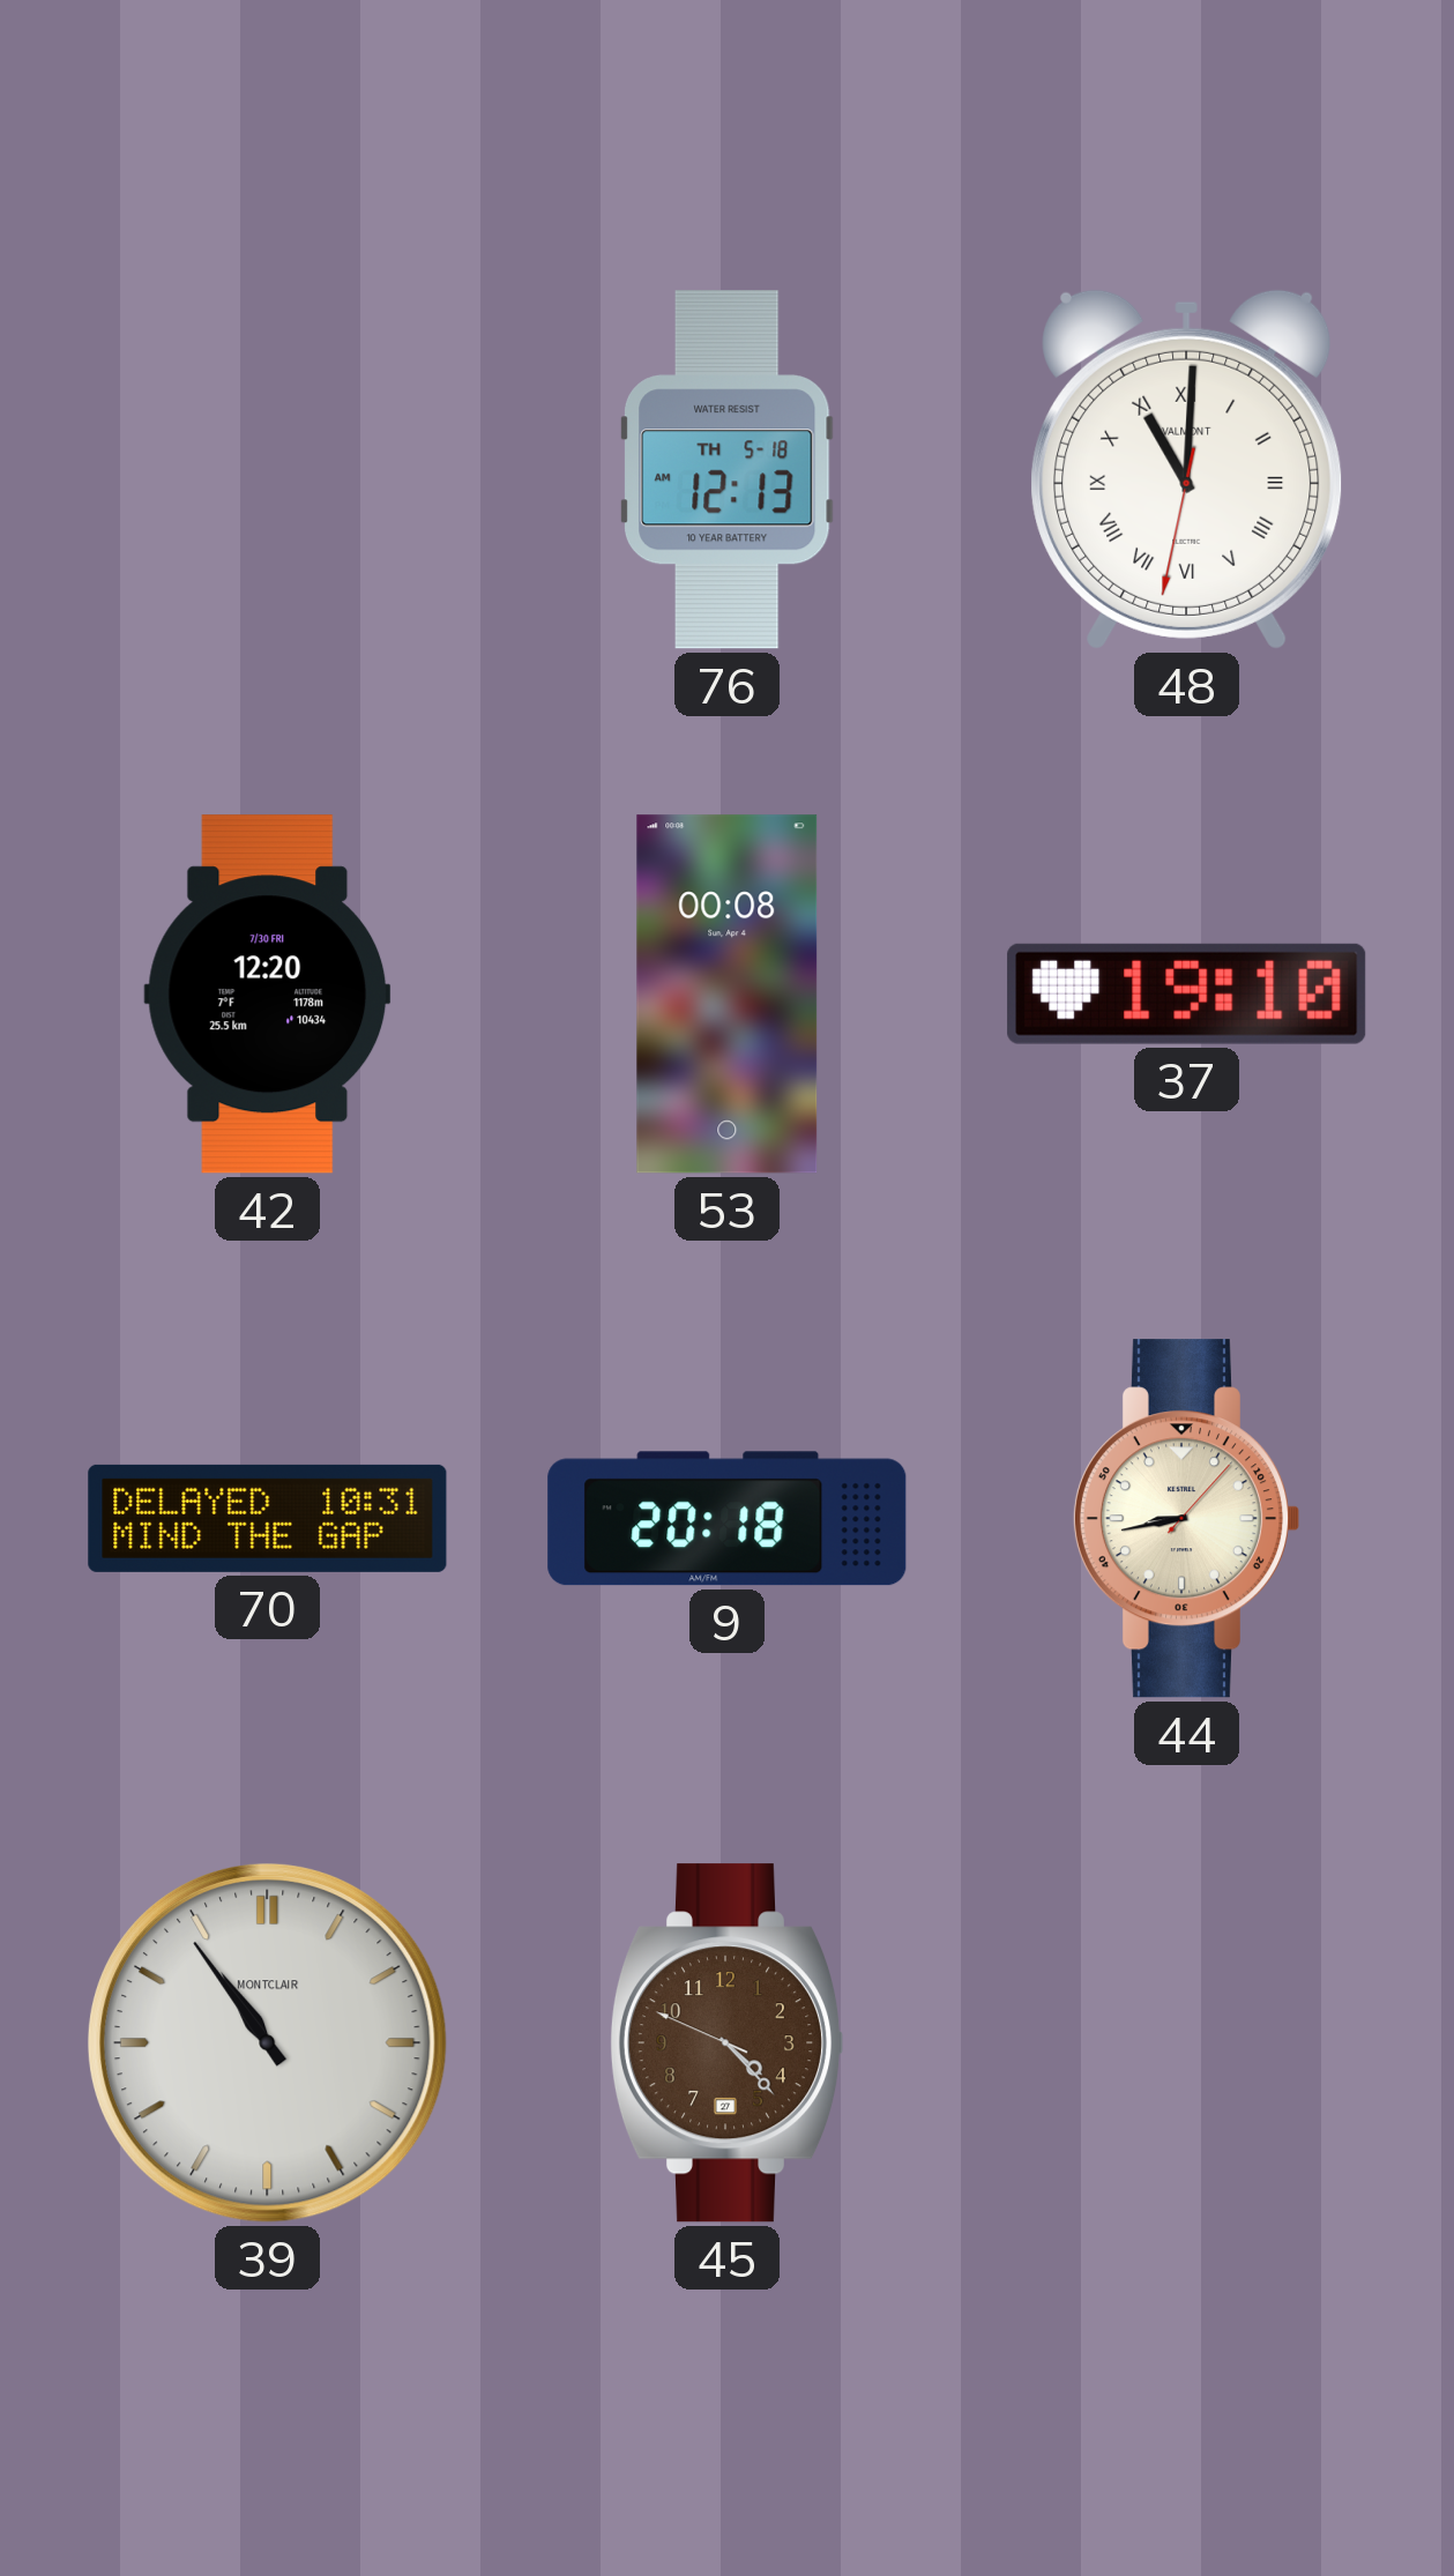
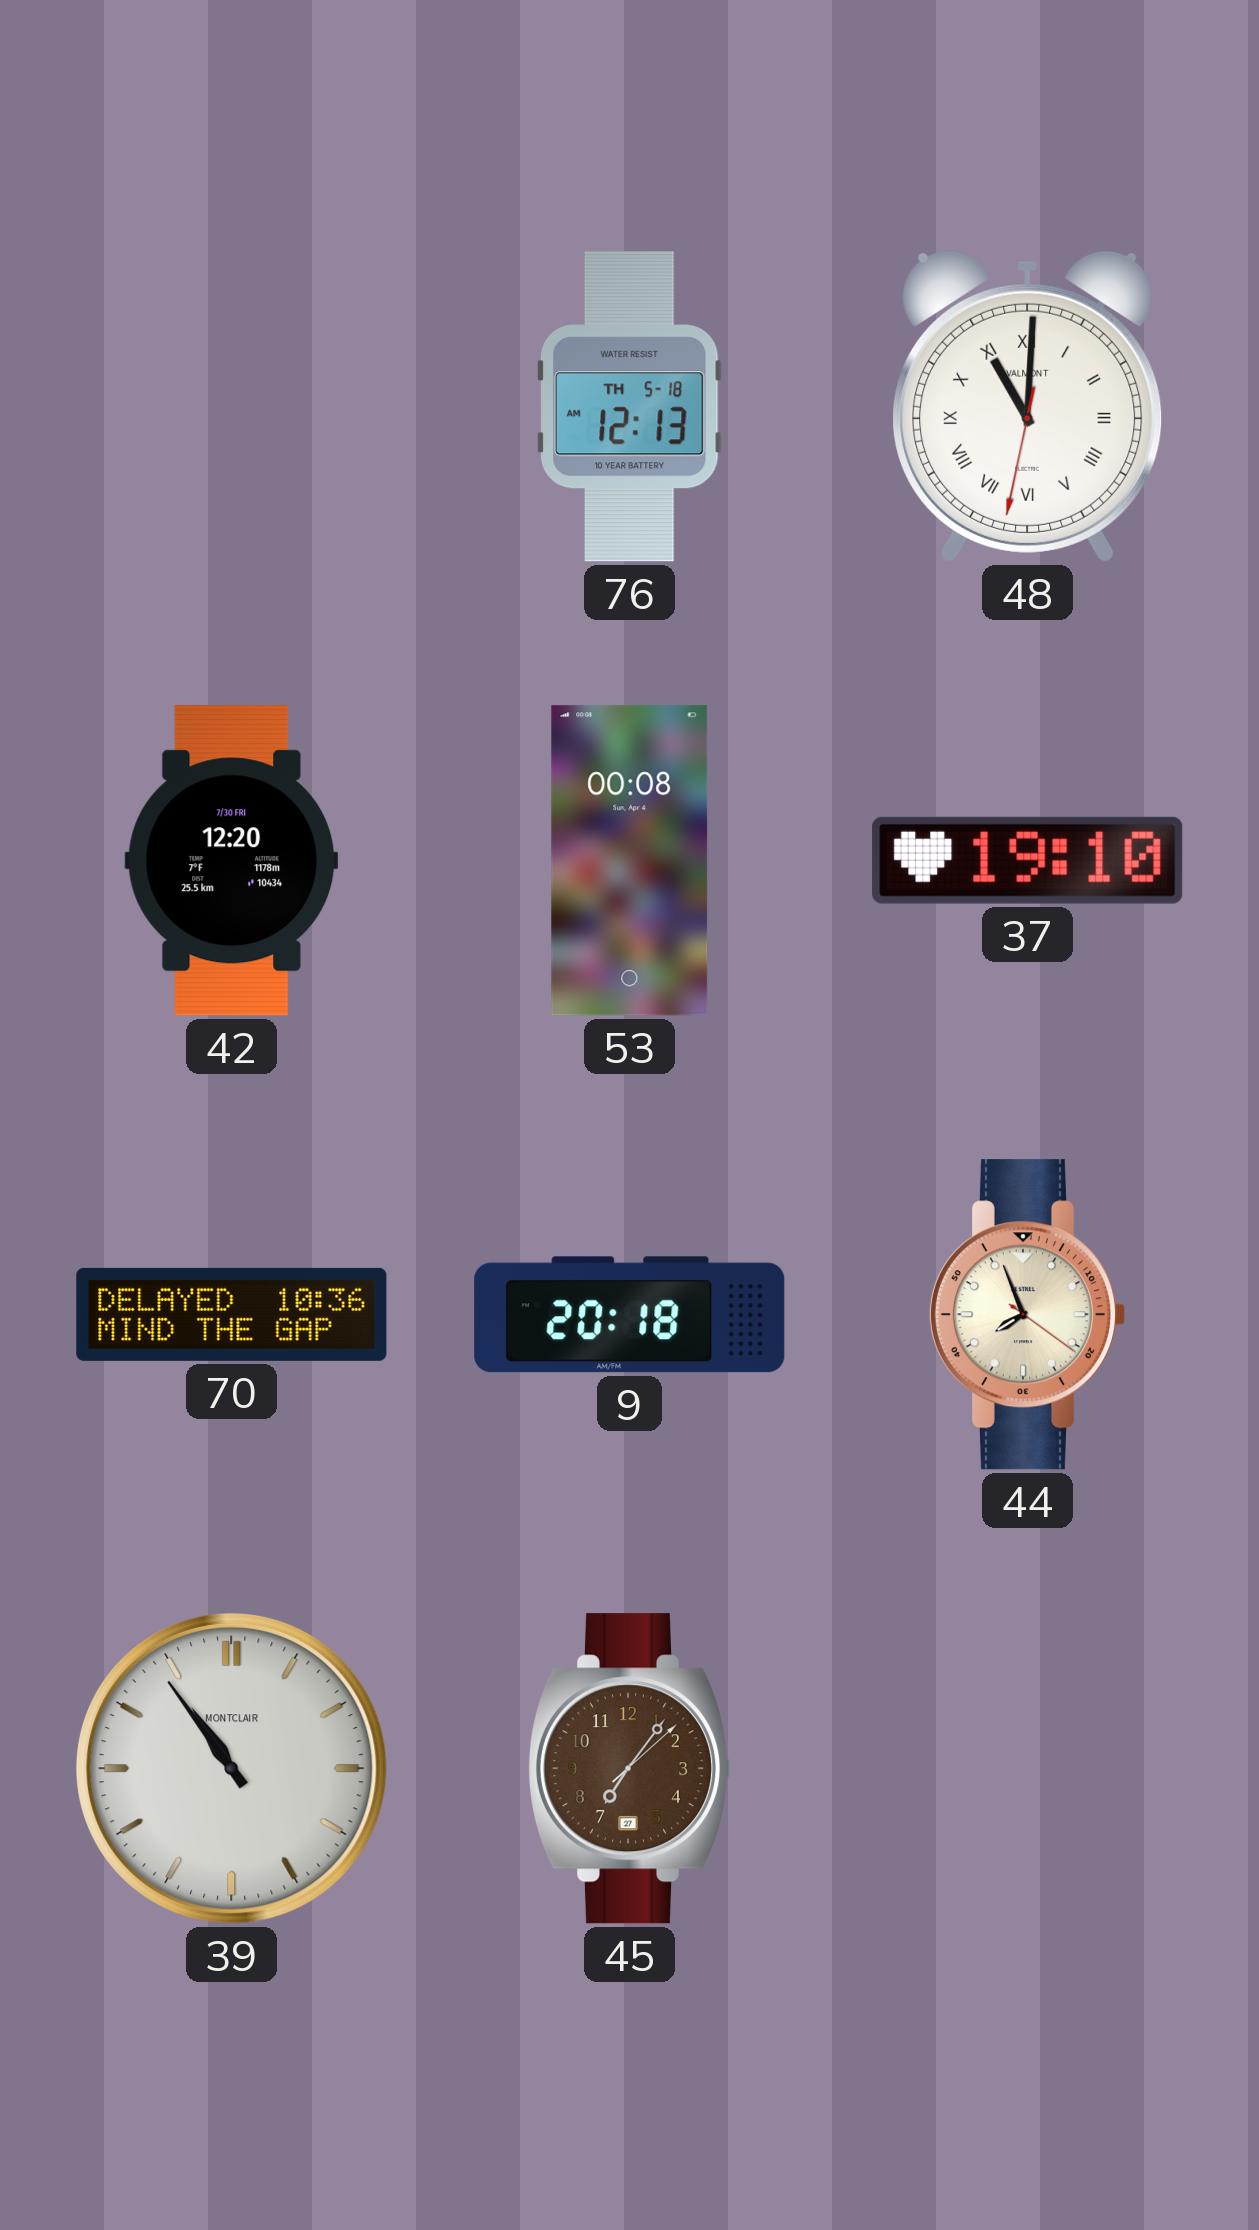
70: 10:31 -> 10:36 (232, 1314)
44: 8:43 -> 7:56 (1026, 1315)
45: 4:22 -> 7:06 (629, 1769)
